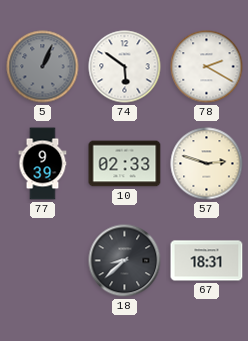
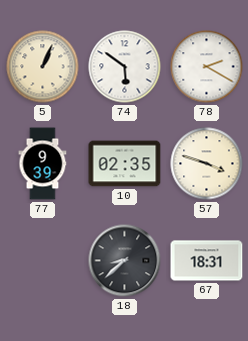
5 dial: grey -> cream (43, 67)
10: 02:33 -> 02:35 (125, 164)
57: 2:48 -> 3:48 (207, 164)
